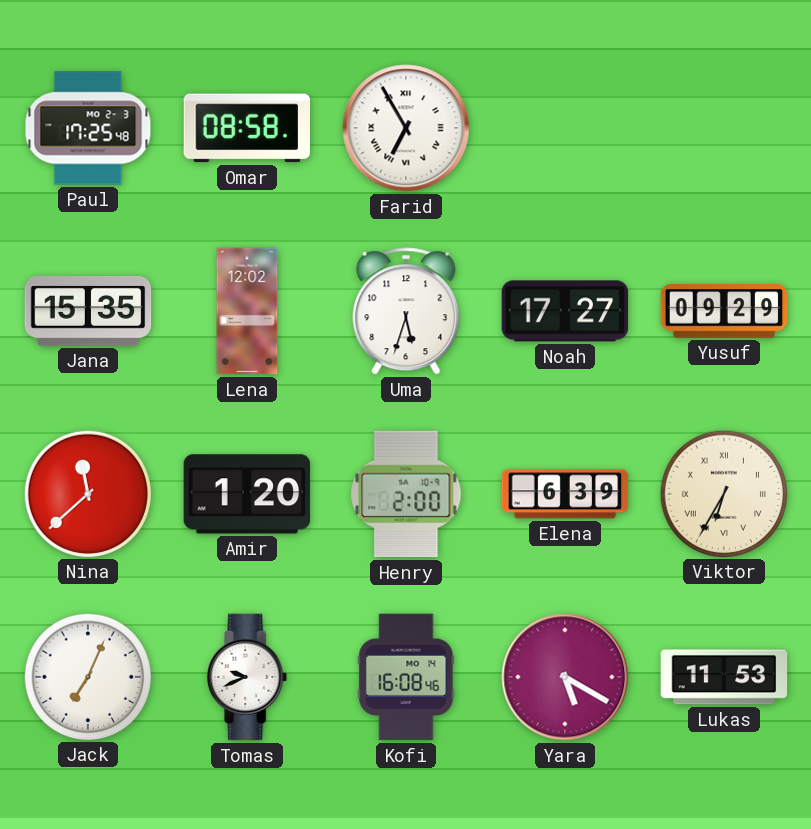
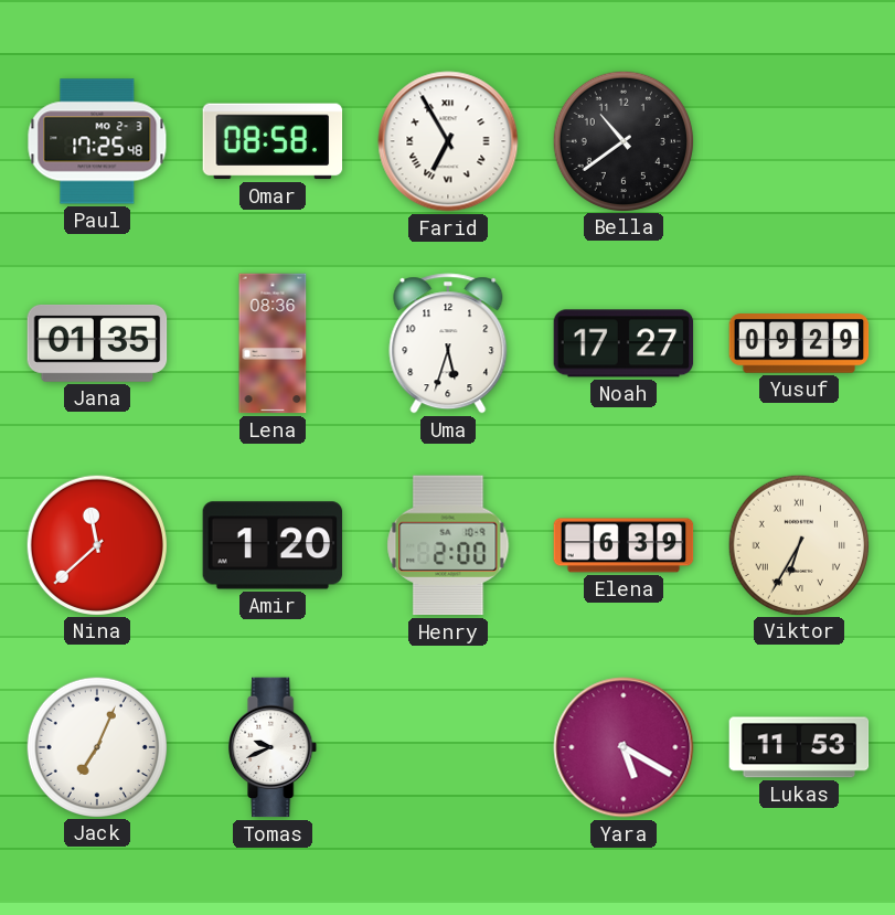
Bella: none -> 10:39 (622, 140)
Jana: 15:35 -> 01:35 (97, 343)
Lena: 12:02 -> 08:36 (273, 343)
Kofi: 16:08 -> none (406, 677)
